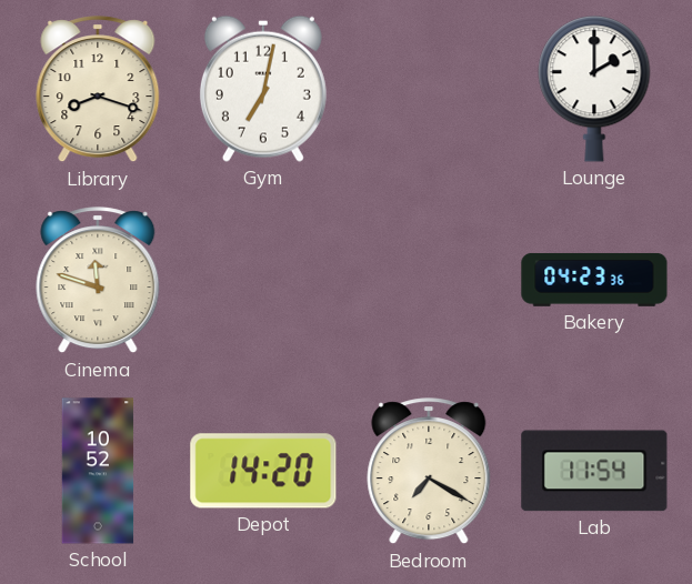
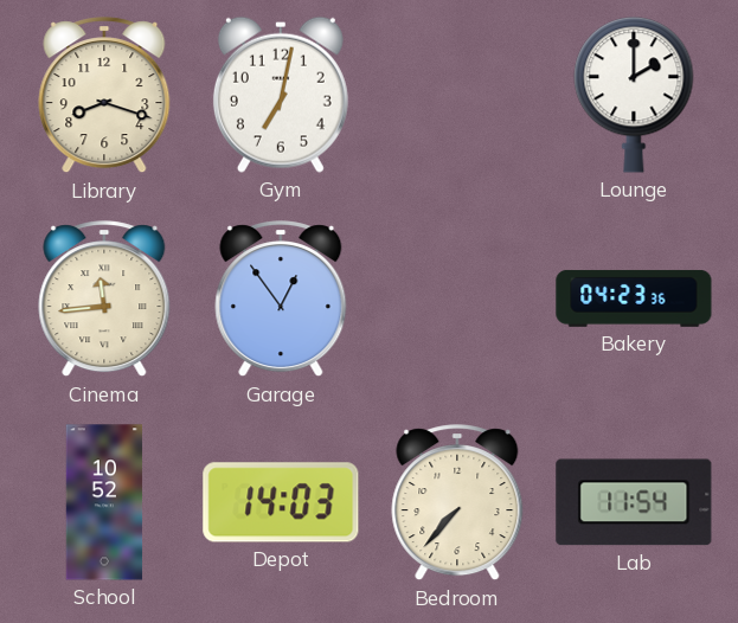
Cinema: 11:48 -> 11:44 (104, 300)
Garage: none -> 12:54 (281, 300)
Depot: 14:20 -> 14:03 (281, 502)
Bedroom: 7:20 -> 7:37 (457, 503)
